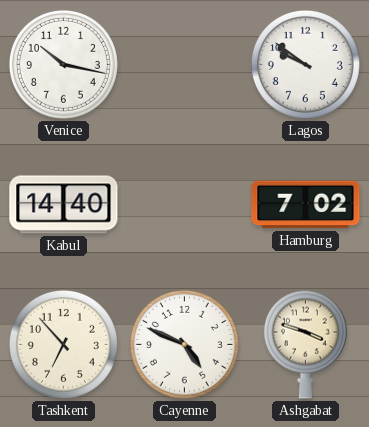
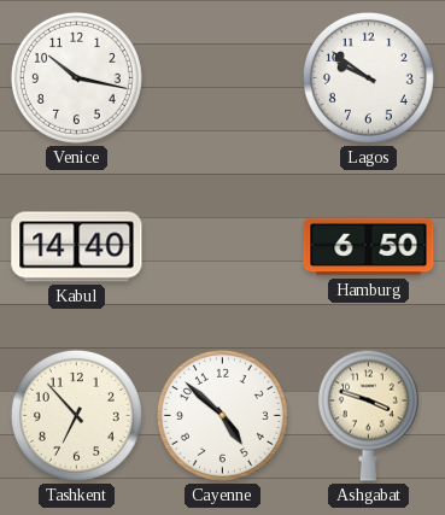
Hamburg: 7:02 -> 6:50 (369, 247)
Cayenne: 4:49 -> 4:52 (222, 415)
